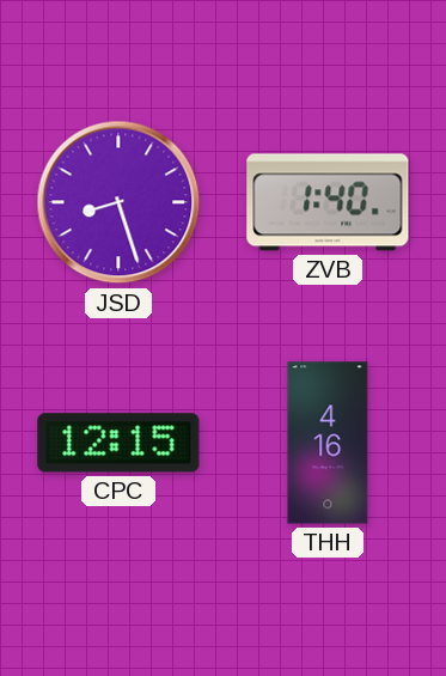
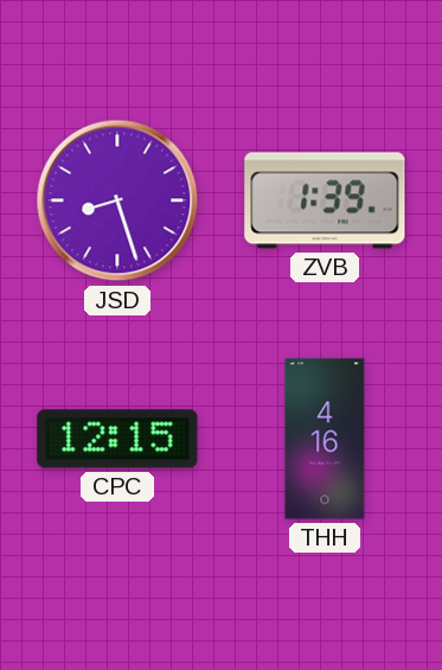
ZVB: 1:40 -> 1:39 (325, 200)
